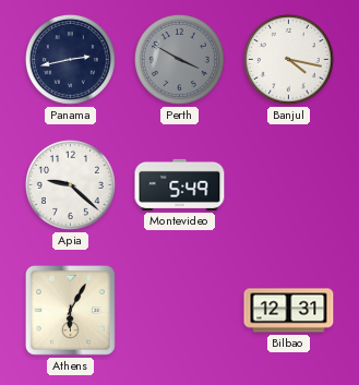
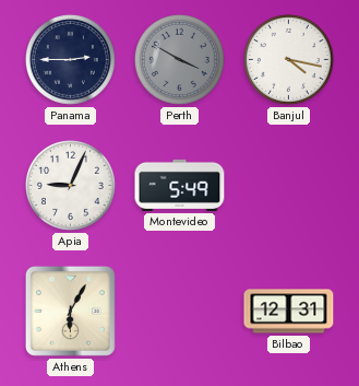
Panama: 2:43 -> 2:45 (70, 59)
Apia: 9:22 -> 9:04 (70, 185)
